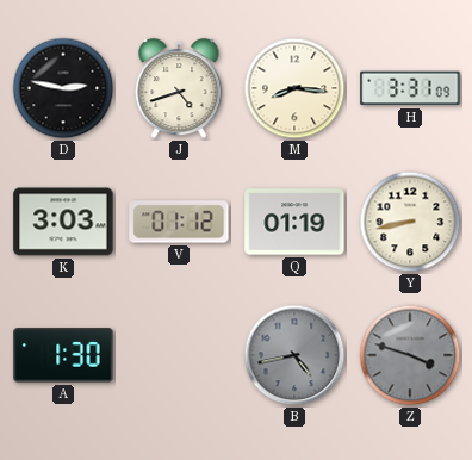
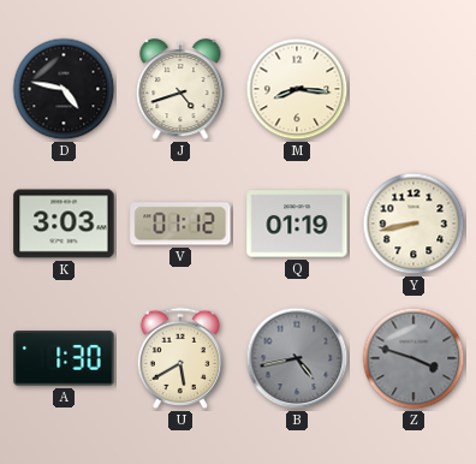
D: 2:47 -> 4:47 (64, 89)
H: 3:31 -> none (410, 88)
U: none -> 5:40 (179, 358)
